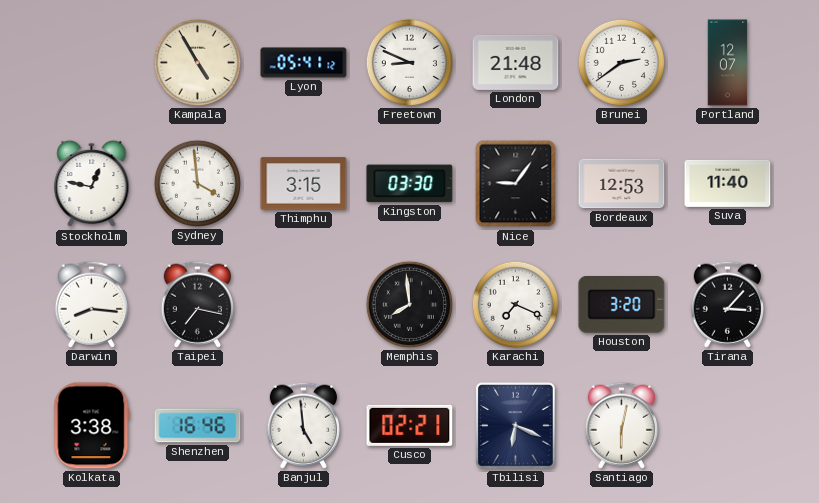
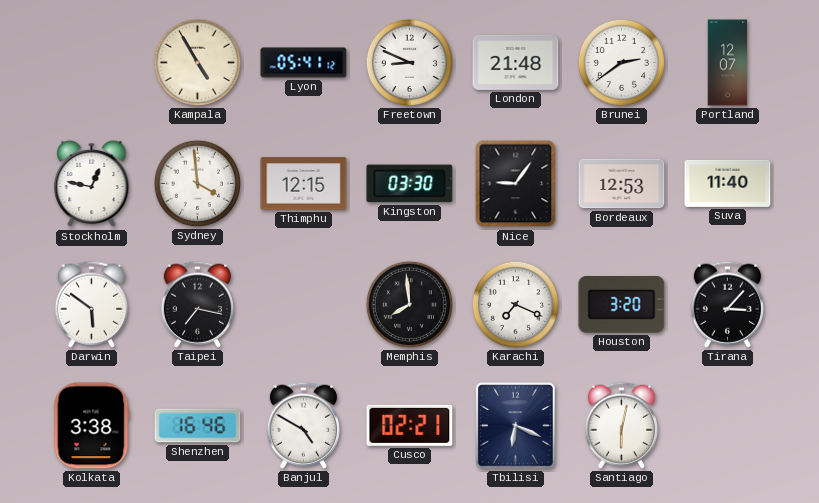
Thimphu: 3:15 -> 12:15 (304, 184)
Darwin: 8:16 -> 5:51 (91, 304)
Banjul: 4:59 -> 4:50 (303, 425)
